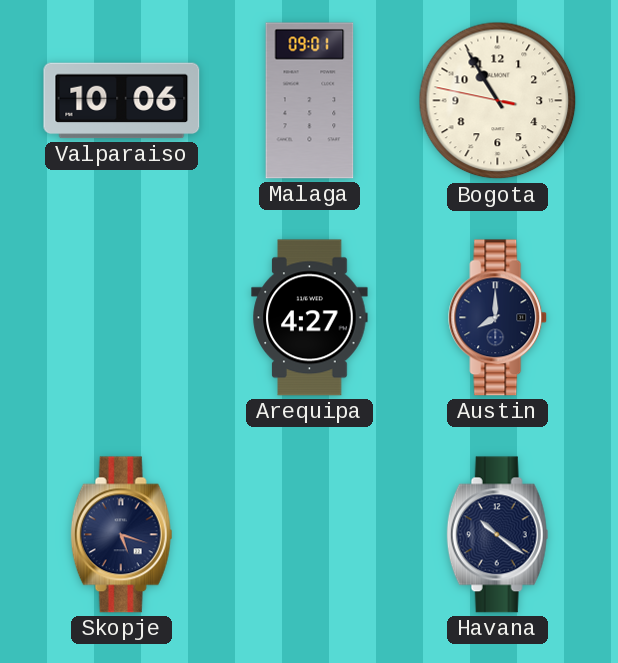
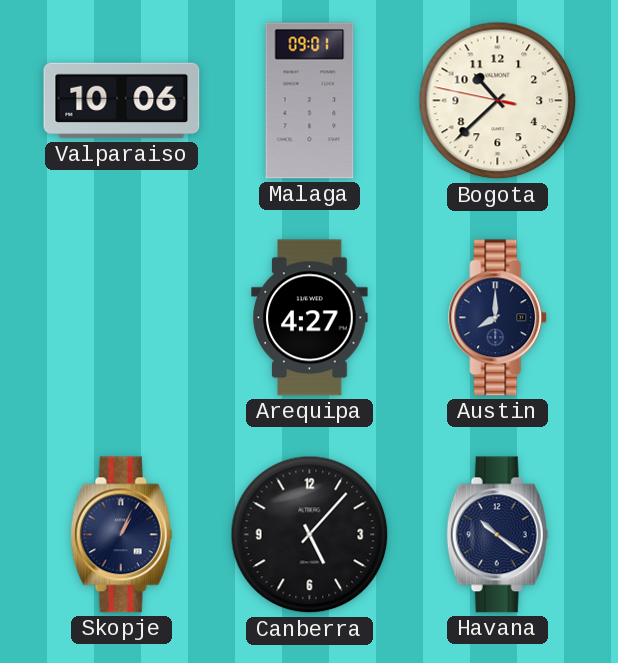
Bogota: 10:54 -> 10:37 (498, 101)
Skopje: 5:18 -> 1:04 (122, 535)
Canberra: none -> 5:07 (310, 535)
